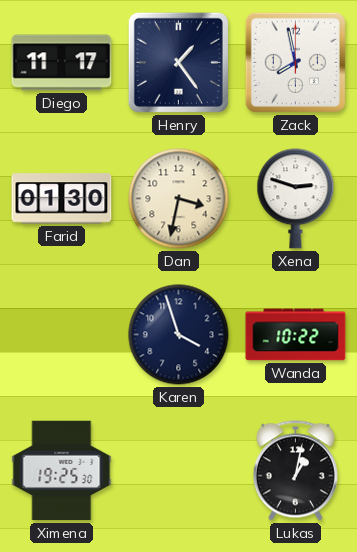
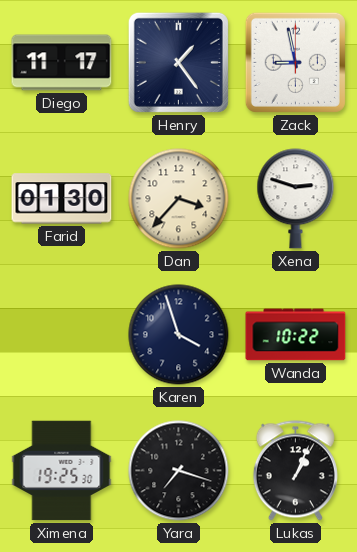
Zack: 7:58 -> 8:58 (295, 62)
Dan: 3:32 -> 3:37 (179, 199)
Yara: none -> 7:18 (179, 471)
Lukas: 1:02 -> 1:04 (295, 471)
